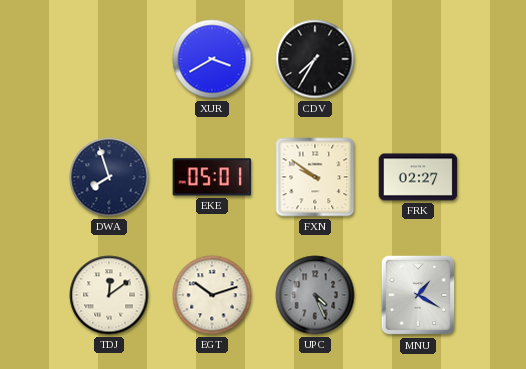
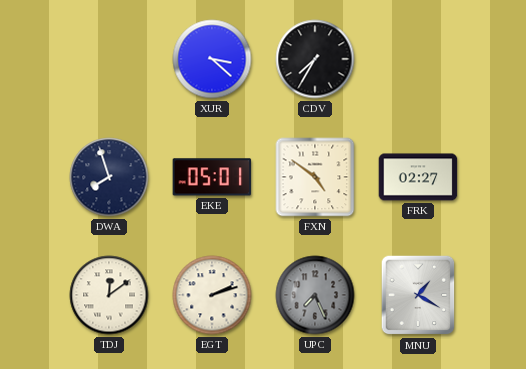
XUR: 3:40 -> 3:22 (212, 59)
FXN: 9:51 -> 4:51 (315, 177)
EGT: 10:12 -> 2:12 (212, 295)
UPC: 4:26 -> 7:26 (315, 295)
